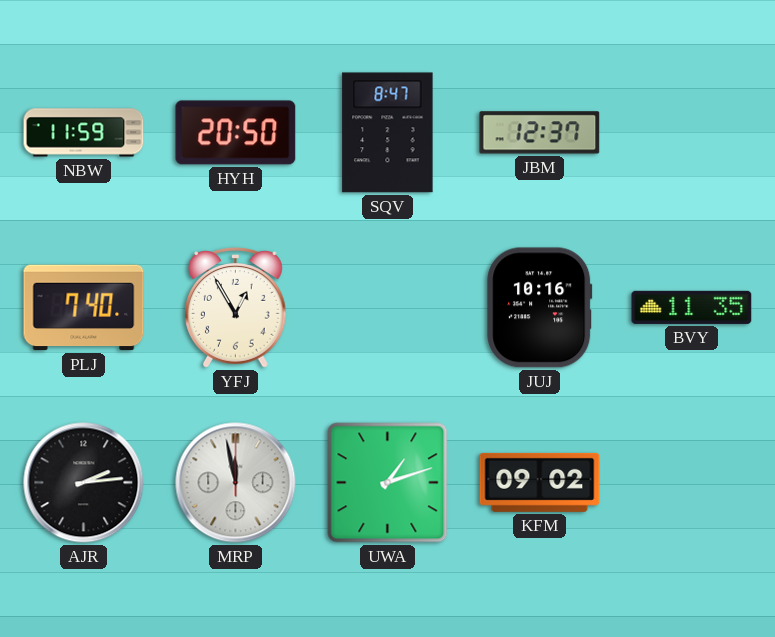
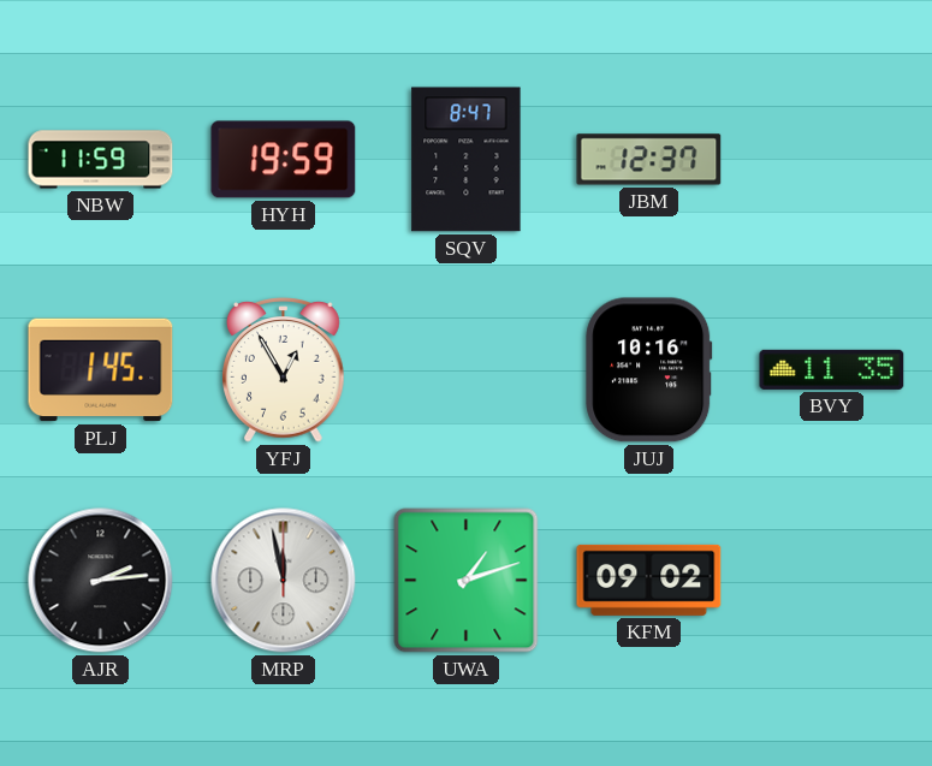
HYH: 20:50 -> 19:59 (284, 160)
PLJ: 7:40 -> 1:45 (101, 370)
